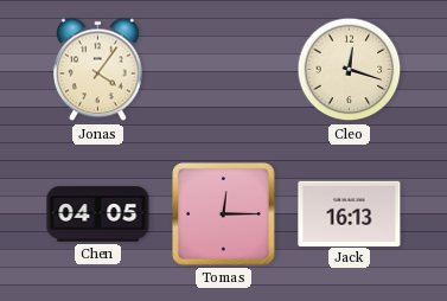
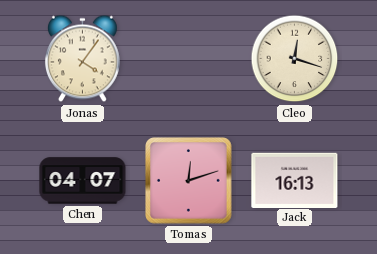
Chen: 04:05 -> 04:07 (83, 181)
Tomas: 12:15 -> 12:12 (189, 181)
